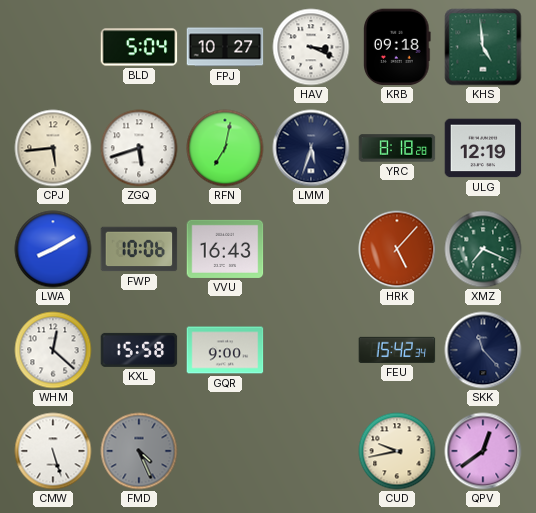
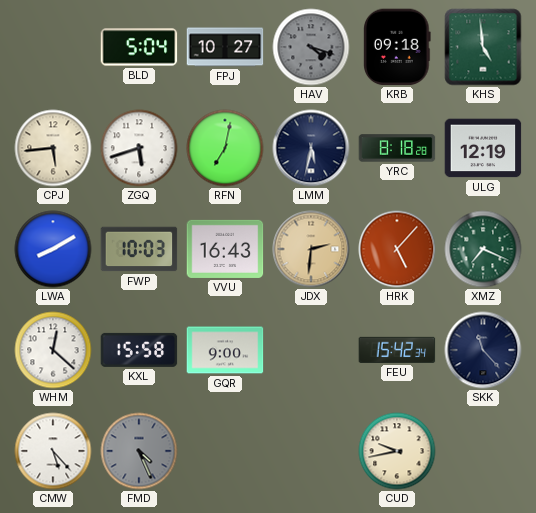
HAV: 3:19 -> 4:18 (311, 47)
HAV dial: white -> grey (311, 47)
LMM: 5:33 -> 5:32 (311, 148)
FWP: 10:06 -> 10:03 (139, 249)
JDX: none -> 2:31 (311, 249)
CMW: 5:27 -> 5:23 (53, 451)
QPV: 12:39 -> none (483, 451)
